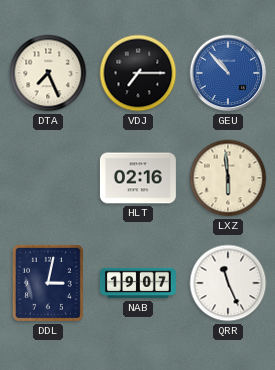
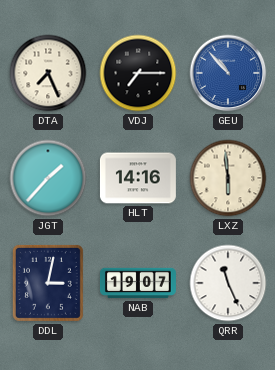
JGT: none -> 1:37 (48, 178)
HLT: 02:16 -> 14:16 (138, 178)
